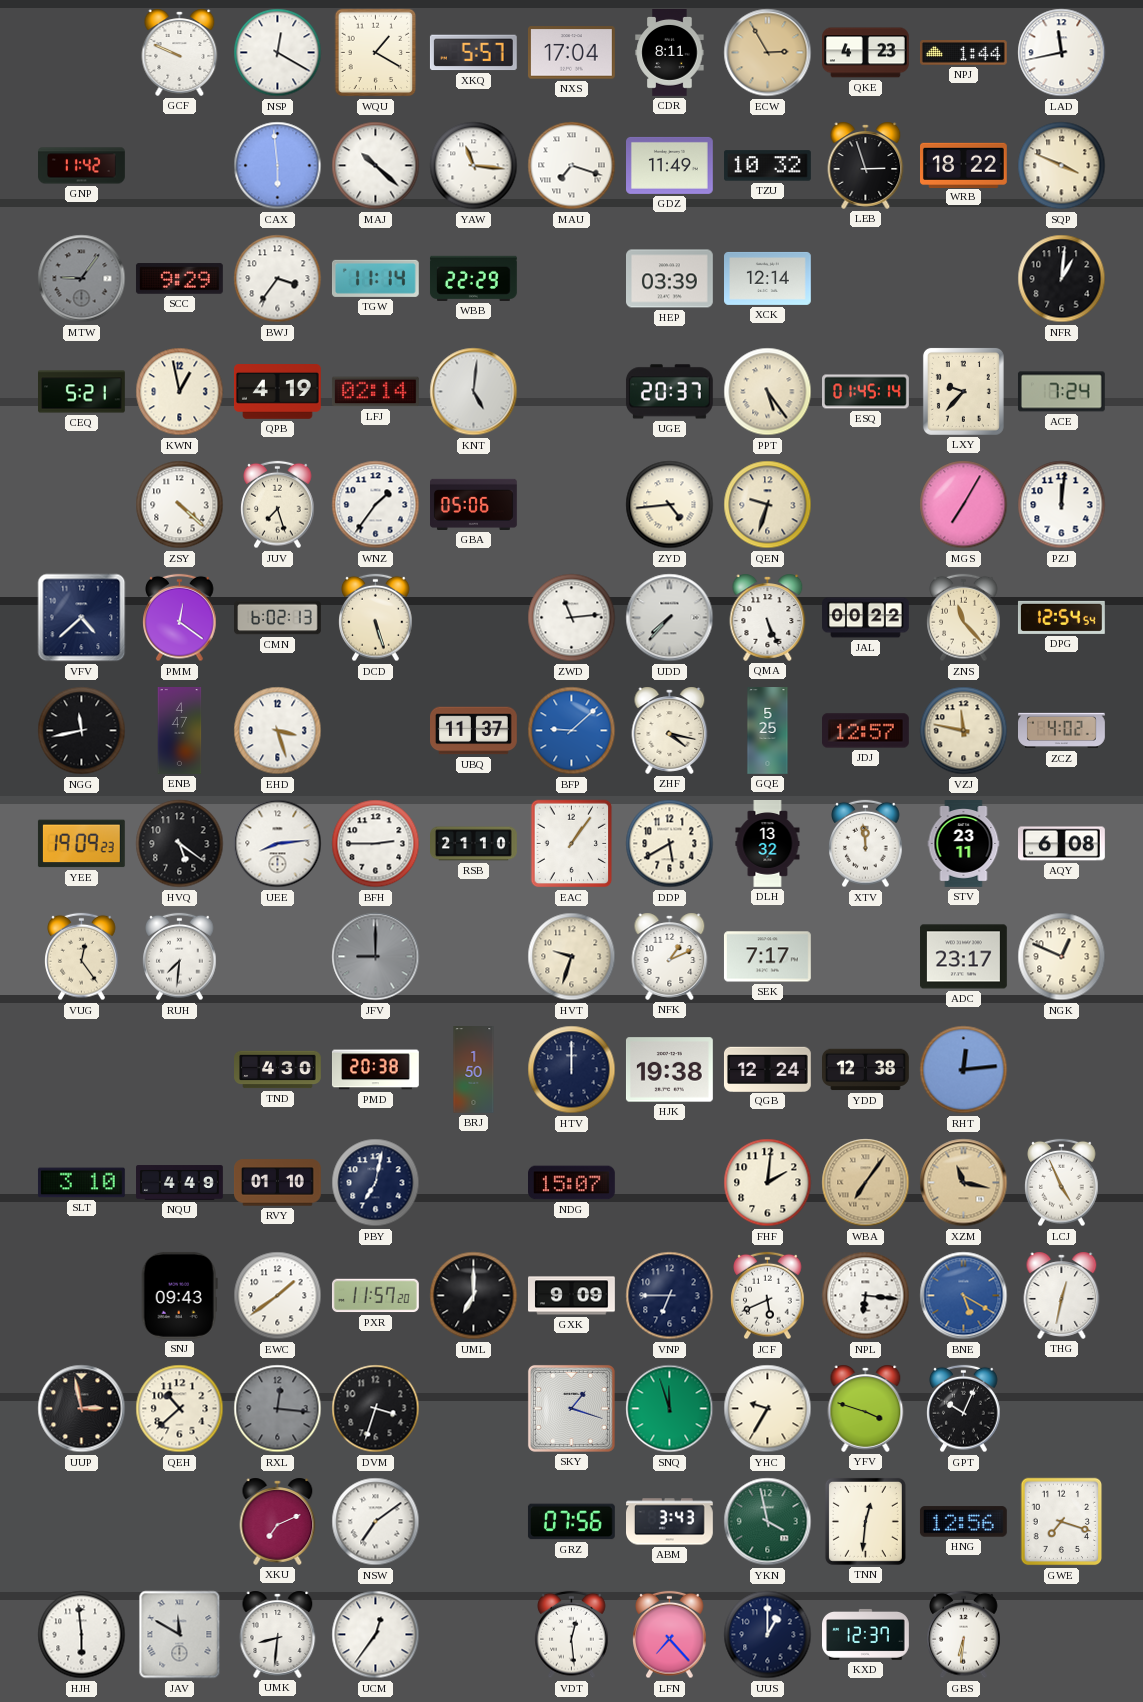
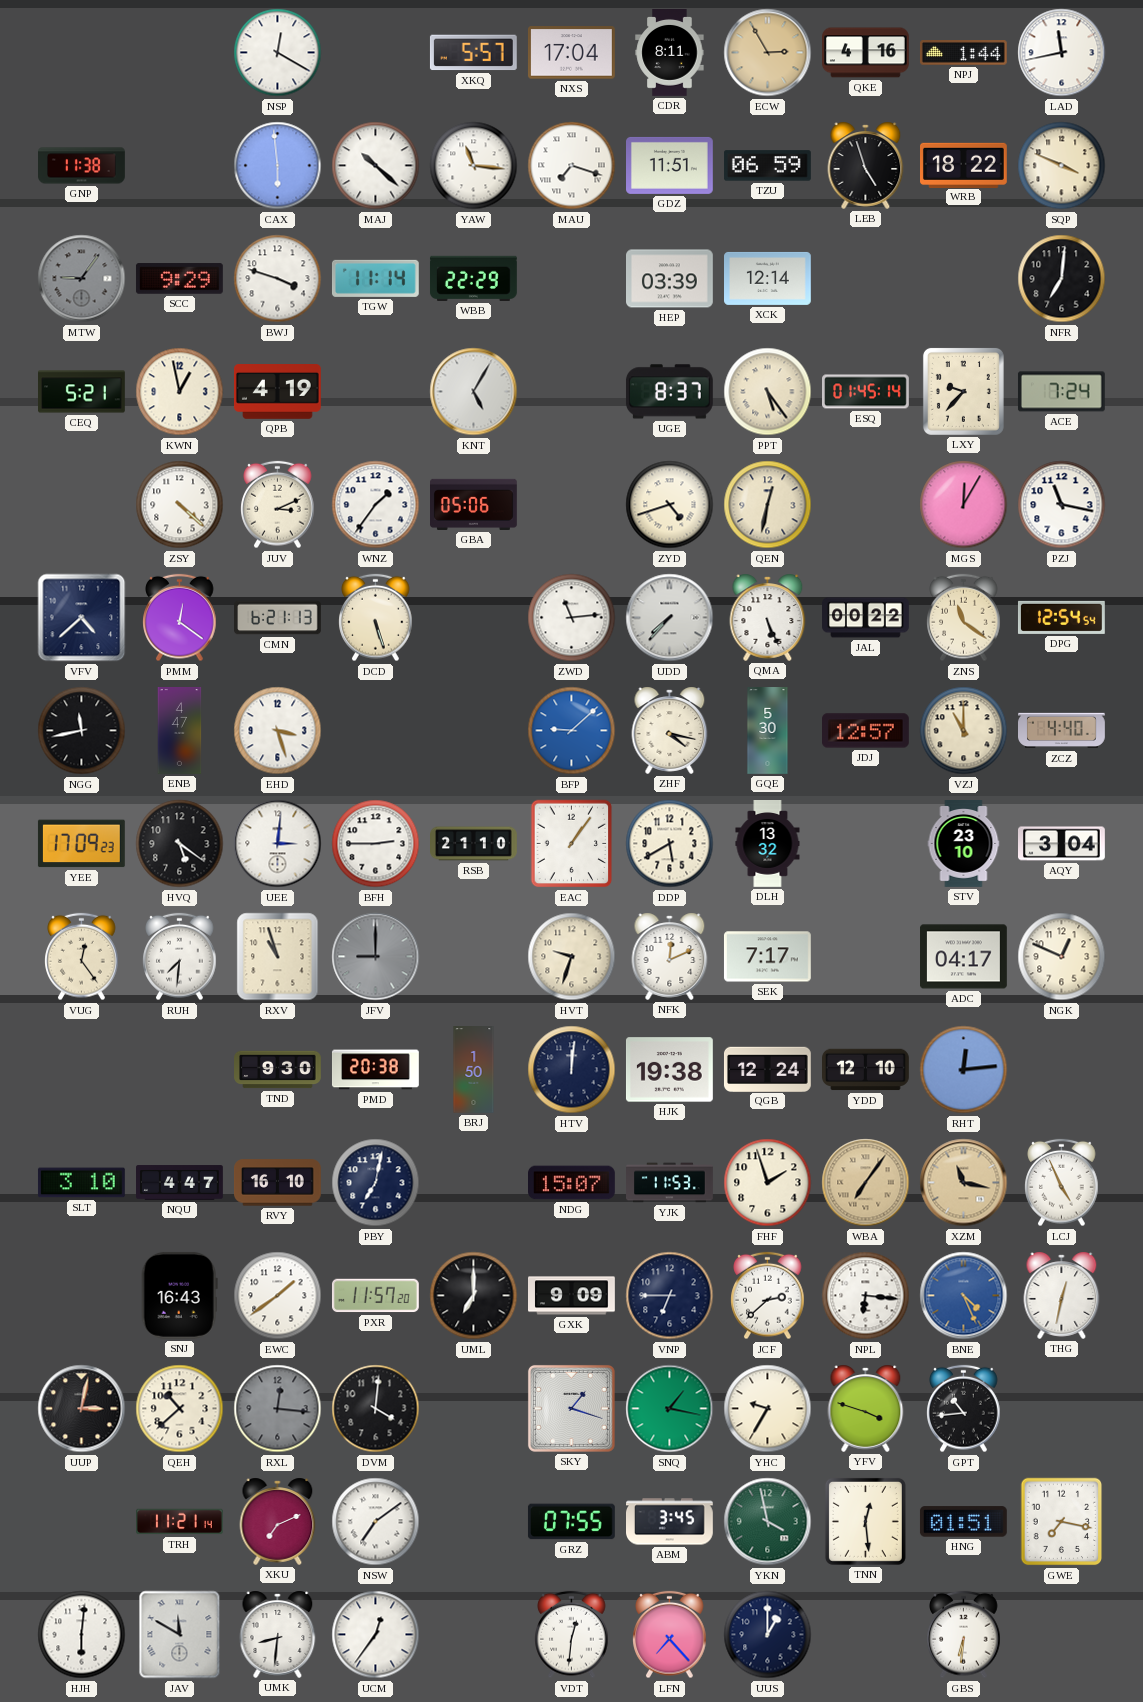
GCF: 9:49 -> none (180, 52)
WQU: 1:20 -> none (376, 53)
QKE: 4:23 -> 4:16 (866, 53)
GNP: 11:42 -> 11:38 (82, 166)
GDZ: 11:49 -> 11:51 (670, 165)
TZU: 10:32 -> 06:59 (768, 166)
LEB: 2:57 -> 4:57 (866, 165)
BWJ: 3:36 -> 3:48 (278, 279)
NFR: 1:01 -> 7:01 (1062, 279)
LFJ: 02:14 -> none (375, 392)
KNT: 5:01 -> 5:05 (474, 392)
UGE: 20:37 -> 8:37 (669, 392)
JUV: 7:27 -> 3:11 (278, 505)
ZYD: 4:44 -> 4:42 (670, 505)
QEN: 9:33 -> 12:32 (768, 505)
MGS: 7:05 -> 12:05 (964, 505)
PZJ: 12:01 -> 11:17 (1062, 505)
CMN: 6:02 -> 6:21 (278, 618)
ZNS: 11:23 -> 11:21 (964, 618)
UBQ: 11:37 -> none (474, 731)
GQE: 5:25 -> 5:30 (768, 731)
VZJ: 11:47 -> 11:00 (964, 731)
ZCZ: 4:02 -> 4:40 (1062, 731)
YEE: 19:09 -> 17:09 (81, 844)
UEE: 8:14 -> 3:01 (278, 844)
XTV: 11:59 -> none (866, 844)
STV: 23:11 -> 23:10 (964, 844)
AQY: 6:08 -> 3:04 (1062, 844)
RXV: none -> 10:57 (278, 957)
NFK: 1:11 -> 12:11 (670, 956)
ADC: 23:17 -> 04:17 (964, 957)
TND: 4:30 -> 9:30 (278, 1070)
HTV: 12:00 -> 12:01 (572, 1070)
YDD: 12:38 -> 12:10 (866, 1070)
NQU: 4:49 -> 4:47 (180, 1183)
RVY: 01:10 -> 16:10 (278, 1183)
YJK: none -> 11:53 (670, 1183)
FHF: 2:01 -> 1:57 (768, 1183)
SNJ: 09:43 -> 16:43 (179, 1295)
JCF: 5:41 -> 2:38 (768, 1296)
BNE: 5:20 -> 4:26 (964, 1296)
UUP: 2:58 -> 3:02 (82, 1409)
DVM: 3:33 -> 4:01 (376, 1409)
SNQ: 11:57 -> 1:17 (670, 1409)
GPT: 10:04 -> 10:44 (964, 1409)
TRH: none -> 11:21 (180, 1522)
GRZ: 07:56 -> 07:55 (571, 1522)
ABM: 3:43 -> 3:45 (670, 1522)
TNN: 12:31 -> 12:29 (865, 1521)
HNG: 12:56 -> 01:51 (963, 1522)
GWE: 7:18 -> 7:17 (1062, 1522)
HJH: 5:59 -> 6:01 (82, 1635)
VDT: 12:29 -> 12:31 (572, 1635)
KXD: 12:37 -> none (866, 1634)
